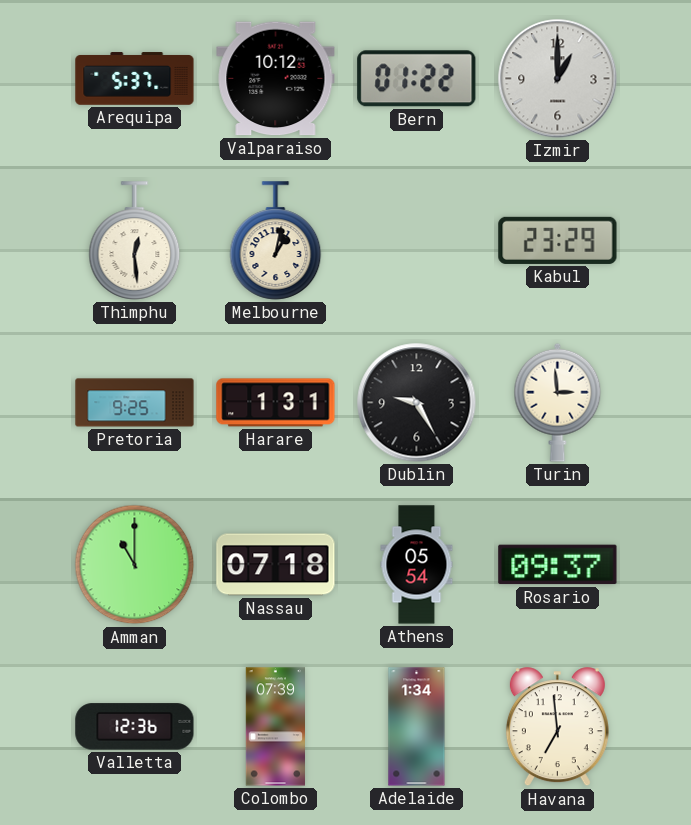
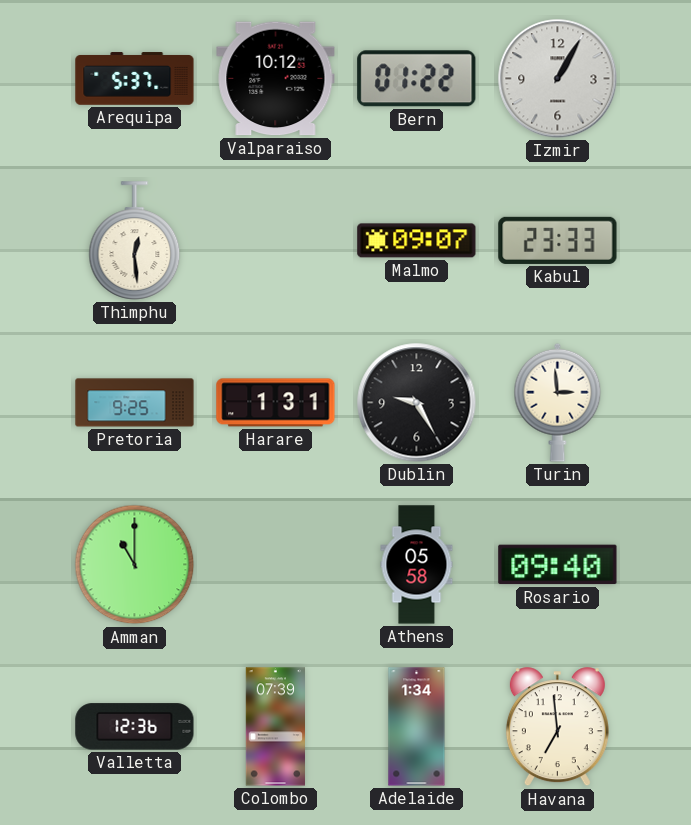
Izmir: 1:00 -> 1:05 (558, 79)
Melbourne: 1:02 -> none (276, 241)
Malmo: none -> 09:07 (417, 241)
Kabul: 23:29 -> 23:33 (558, 240)
Nassau: 07:18 -> none (276, 565)
Athens: 05:54 -> 05:58 (417, 565)
Rosario: 09:37 -> 09:40 (558, 565)
